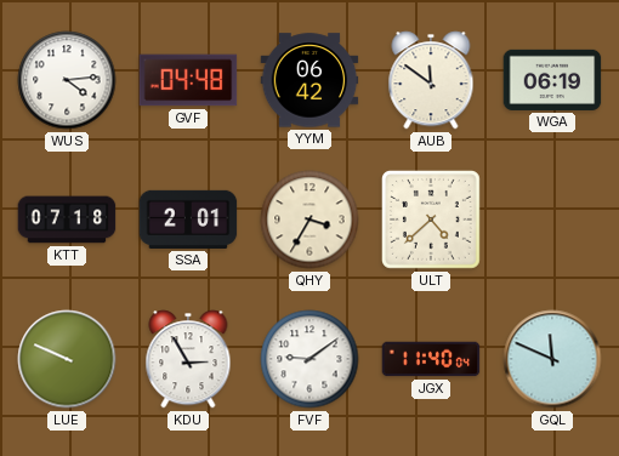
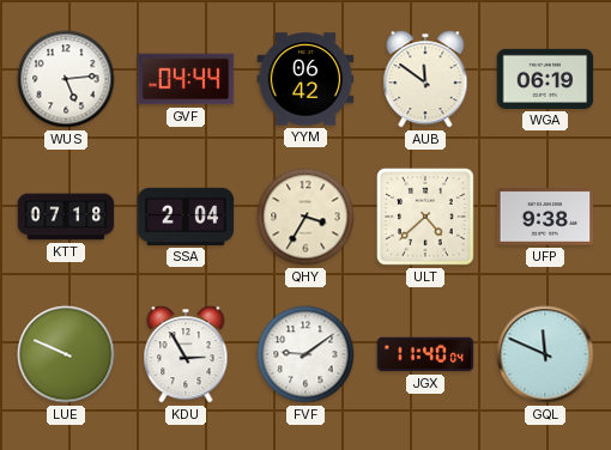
WUS: 4:14 -> 5:14 (66, 79)
GVF: 04:48 -> 04:44 (186, 79)
SSA: 2:01 -> 2:04 (186, 217)
UFP: none -> 9:38 (545, 217)
